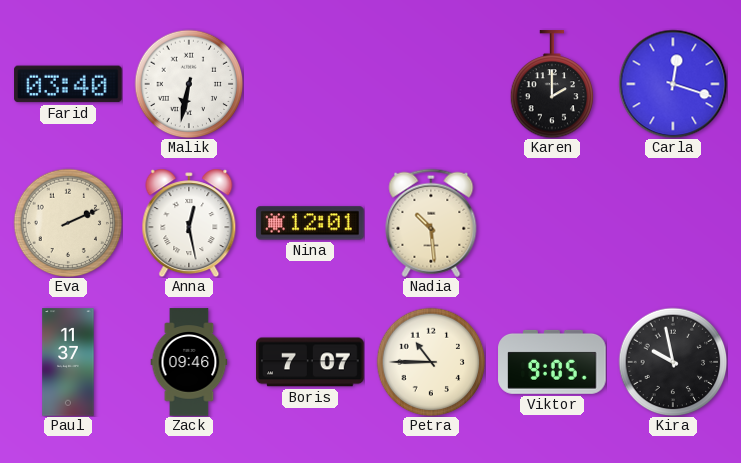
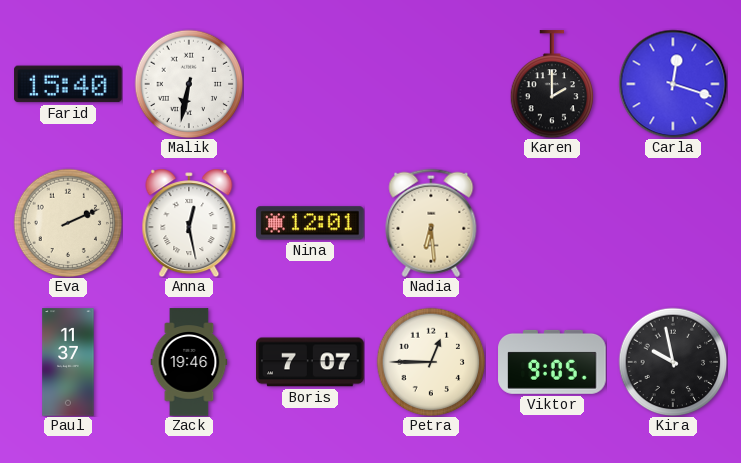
Farid: 03:40 -> 15:40 (68, 84)
Nadia: 10:29 -> 6:29 (431, 223)
Zack: 09:46 -> 19:46 (189, 362)
Petra: 10:45 -> 12:45 (431, 362)
